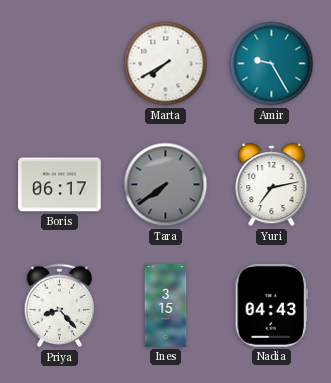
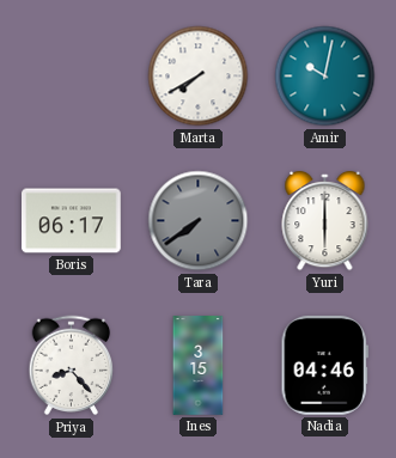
Amir: 9:25 -> 10:02 (325, 77)
Yuri: 7:13 -> 6:00 (325, 221)
Nadia: 04:43 -> 04:46 (324, 366)
